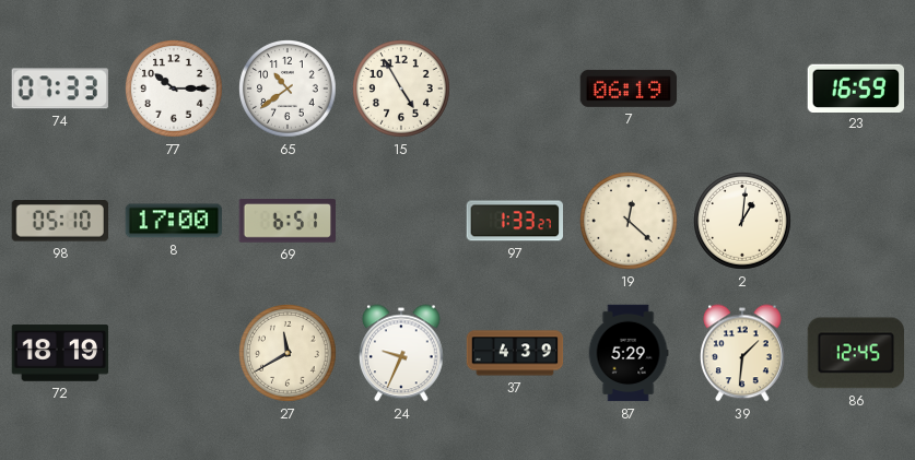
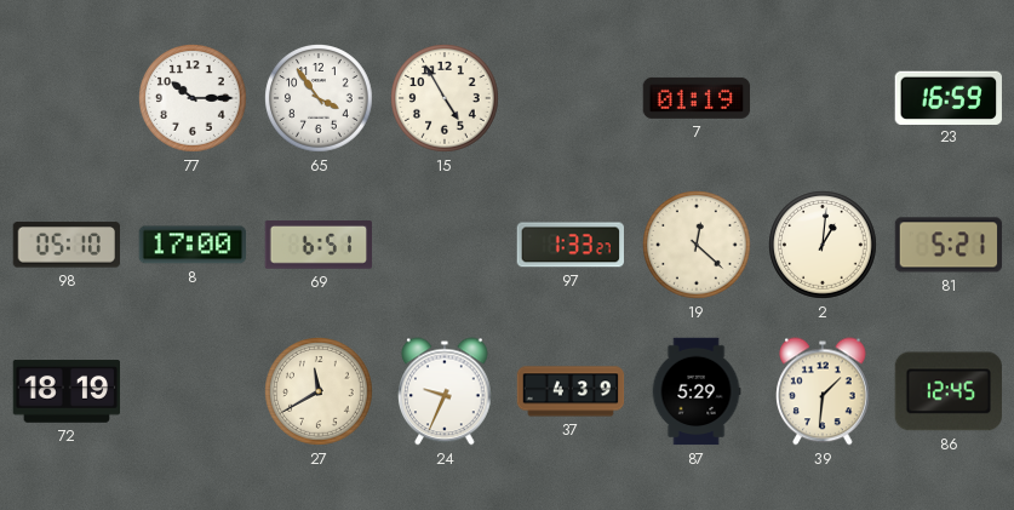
74: 07:33 -> none (60, 89)
65: 10:39 -> 3:54 (320, 99)
7: 06:19 -> 01:19 (697, 98)
81: none -> 5:21 (949, 245)
